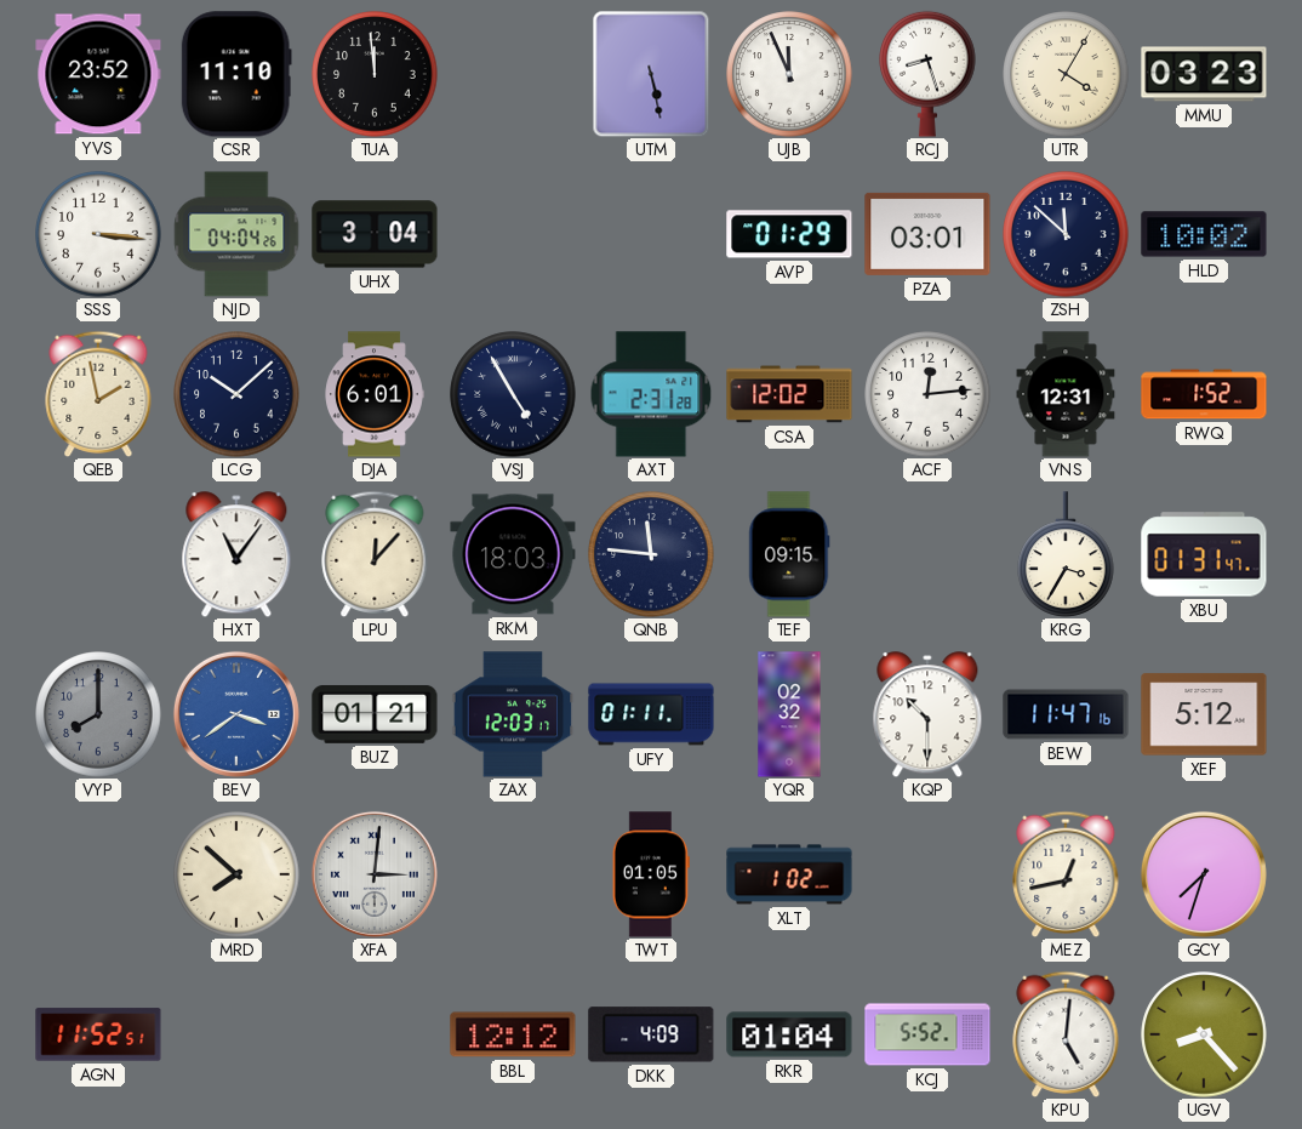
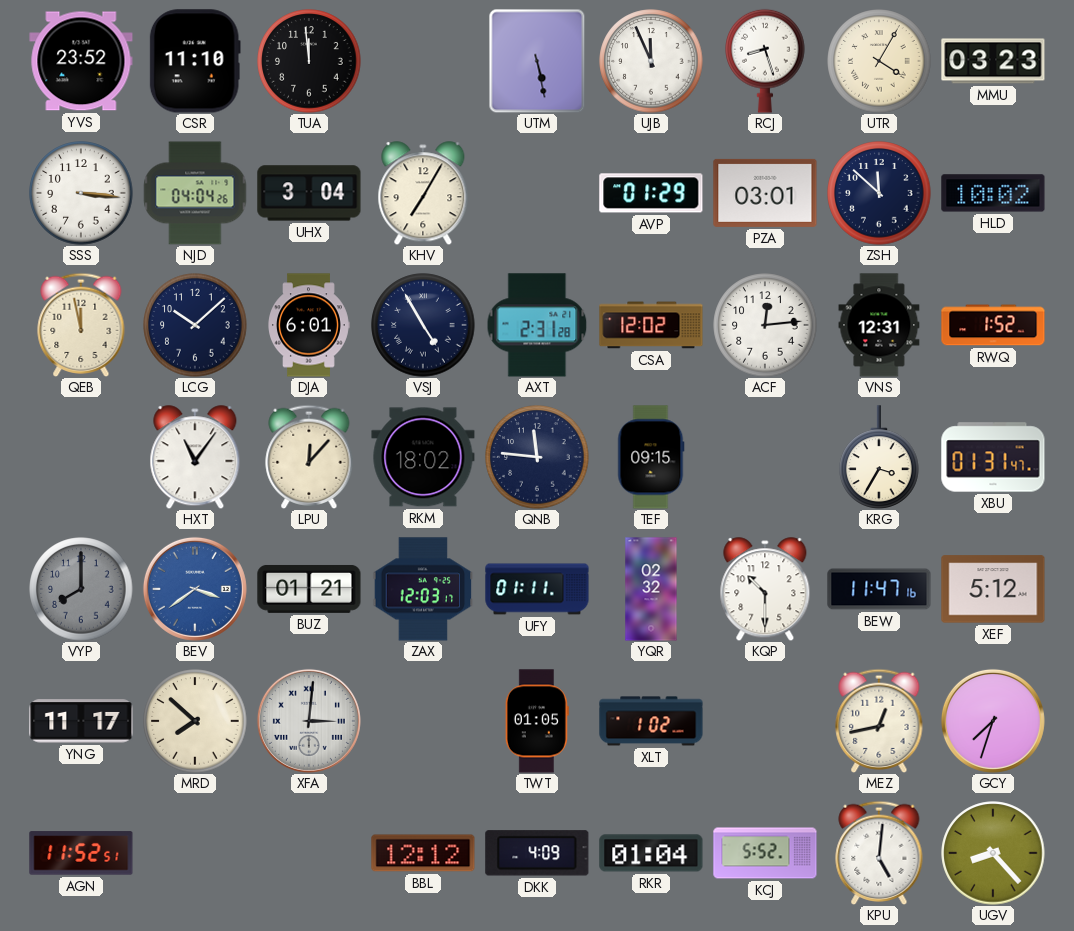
KHV: none -> 7:05 (423, 193)
QEB: 1:58 -> 11:58 (81, 324)
RKM: 18:03 -> 18:02 (423, 457)
YNG: none -> 11:17 (81, 721)
